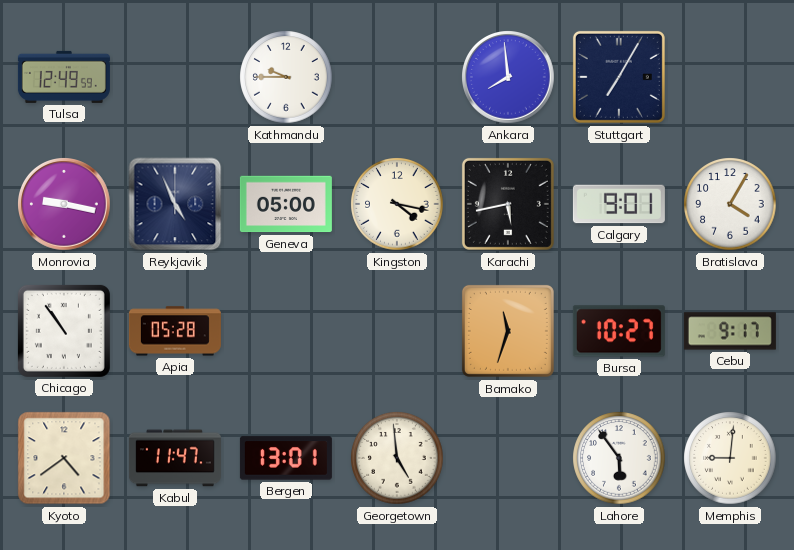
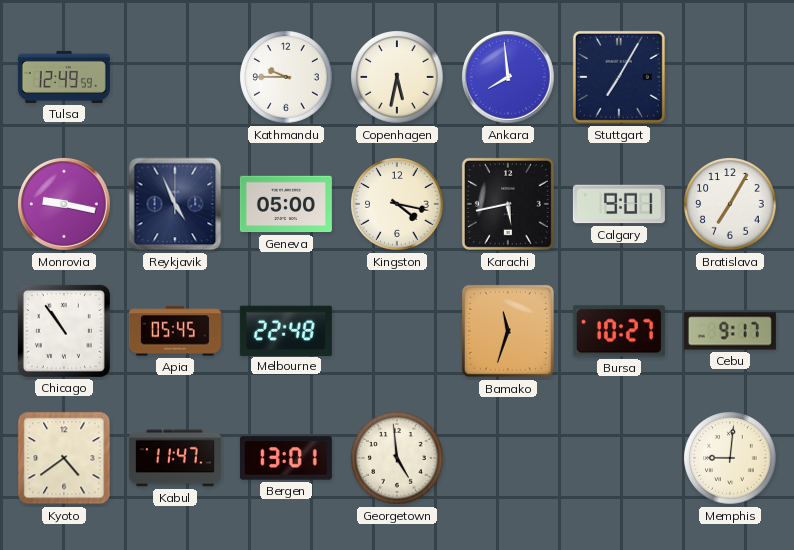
Copenhagen: none -> 5:32 (397, 77)
Bratislava: 4:05 -> 7:05 (730, 204)
Apia: 05:28 -> 05:45 (175, 331)
Melbourne: none -> 22:48 (286, 330)
Lahore: 5:54 -> none (619, 458)
